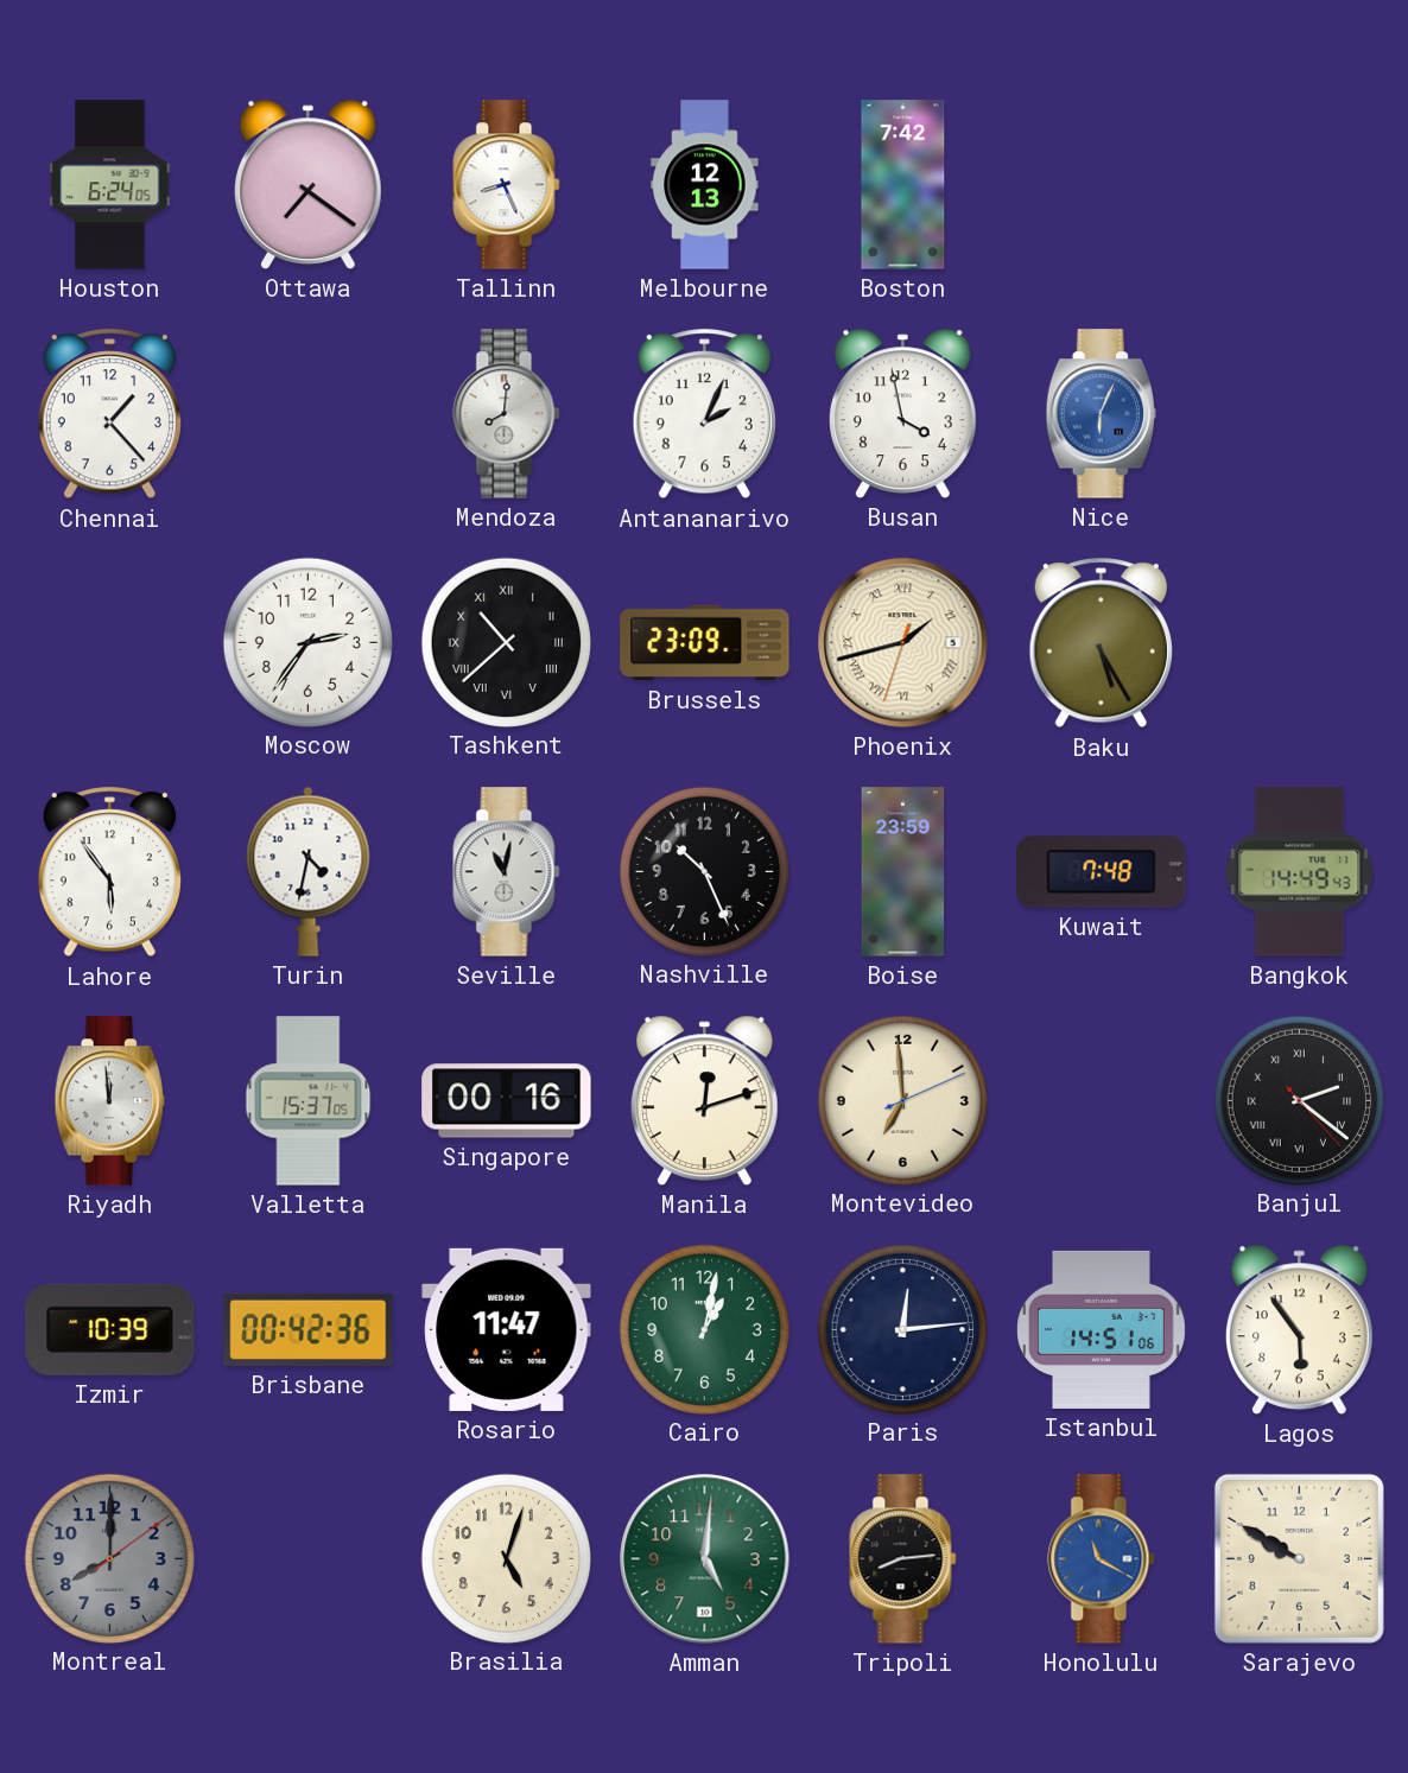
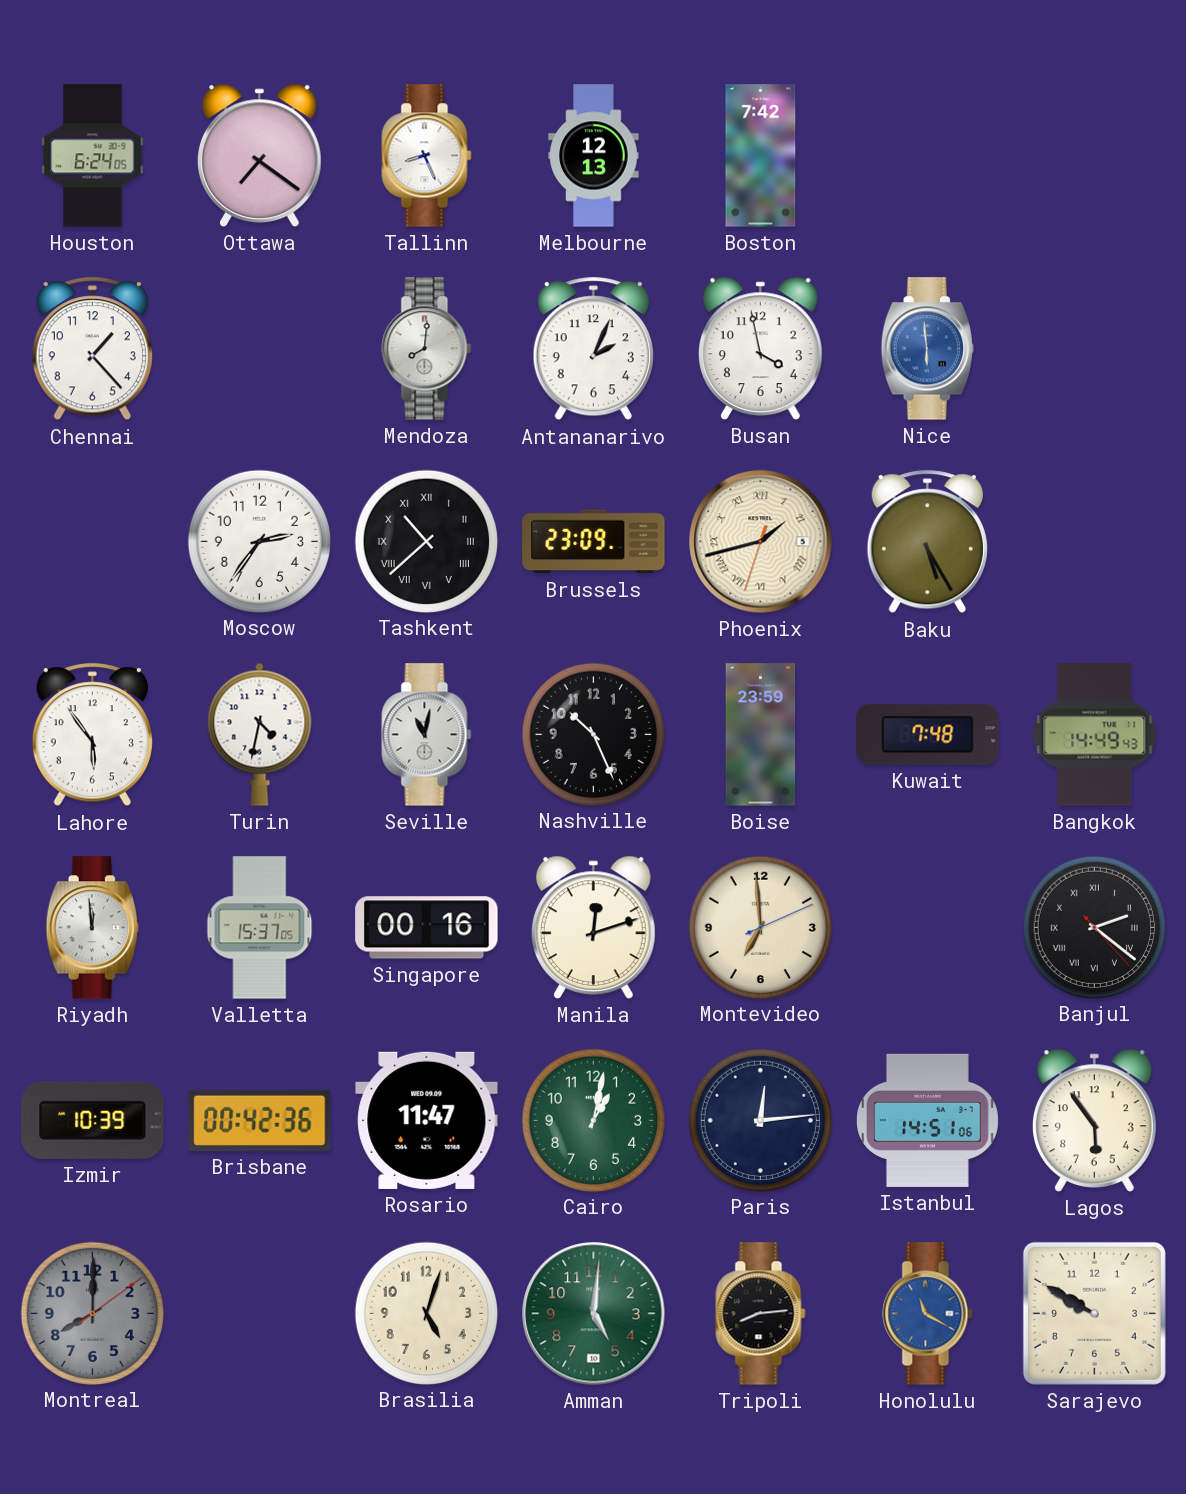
Nice: 6:04 -> 5:59 (927, 349)
